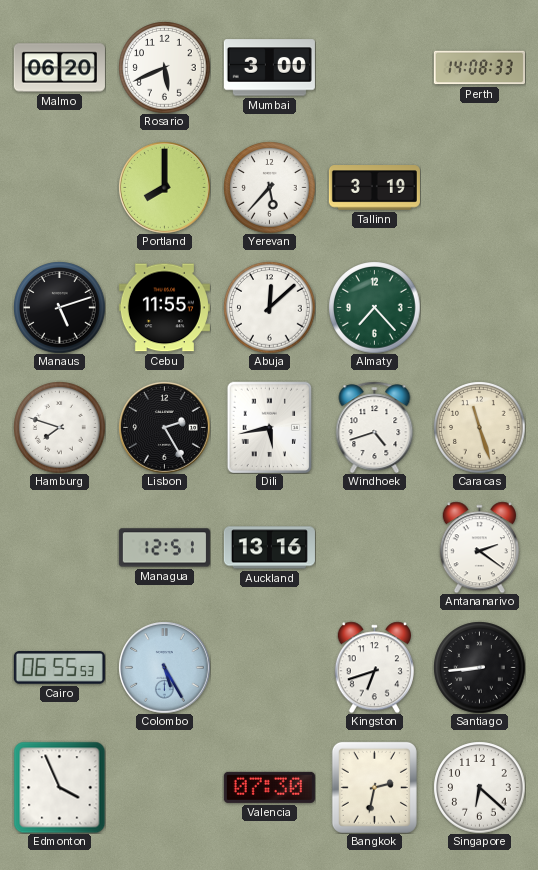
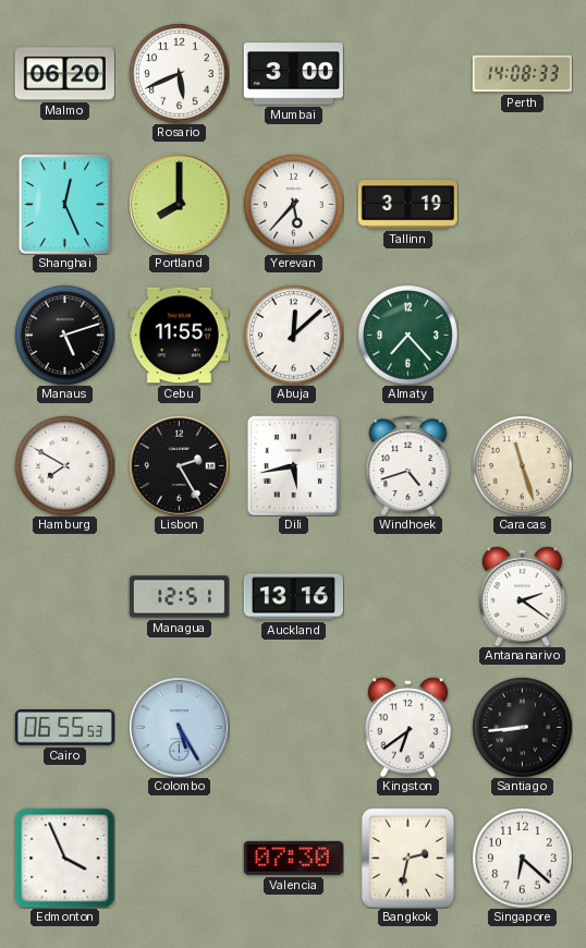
Shanghai: none -> 12:26 (65, 204)
Hamburg: 7:48 -> 7:50 (64, 465)
Kingston: 6:42 -> 6:39 (407, 727)
